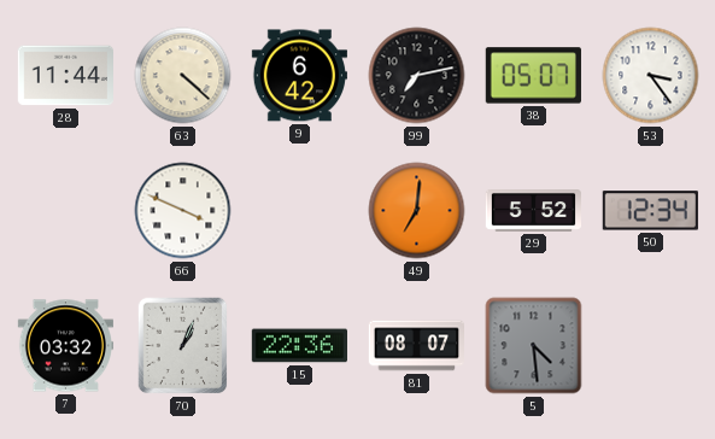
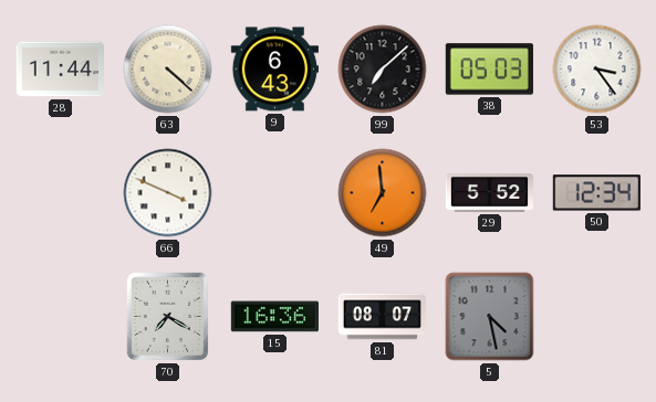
9: 6:42 -> 6:43 (274, 70)
99: 7:13 -> 7:08 (383, 70)
38: 05:07 -> 05:03 (489, 70)
49: 7:01 -> 6:59 (383, 193)
7: 03:32 -> none (65, 346)
70: 1:04 -> 7:20 (168, 317)
15: 22:36 -> 16:36 (274, 317)
5: 4:29 -> 4:28 (490, 317)
